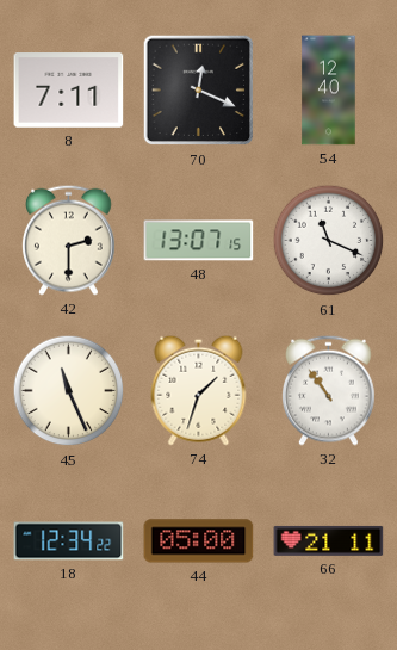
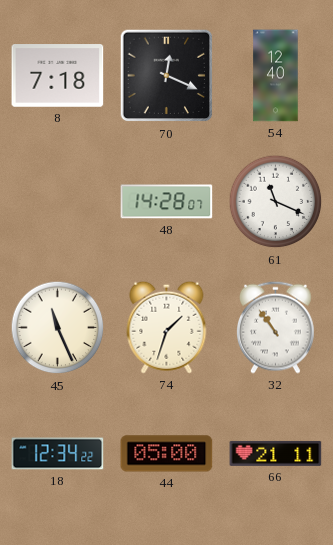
8: 7:11 -> 7:18 (58, 76)
42: 2:30 -> none (69, 240)
48: 13:07 -> 14:28 (167, 202)
